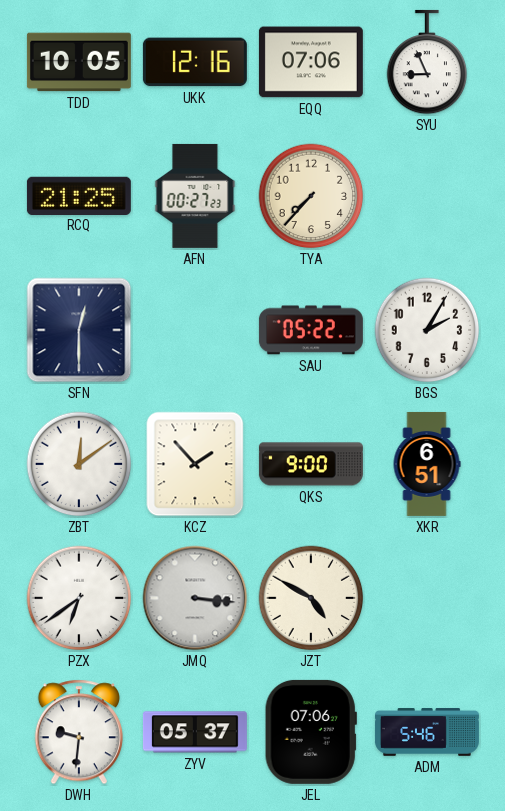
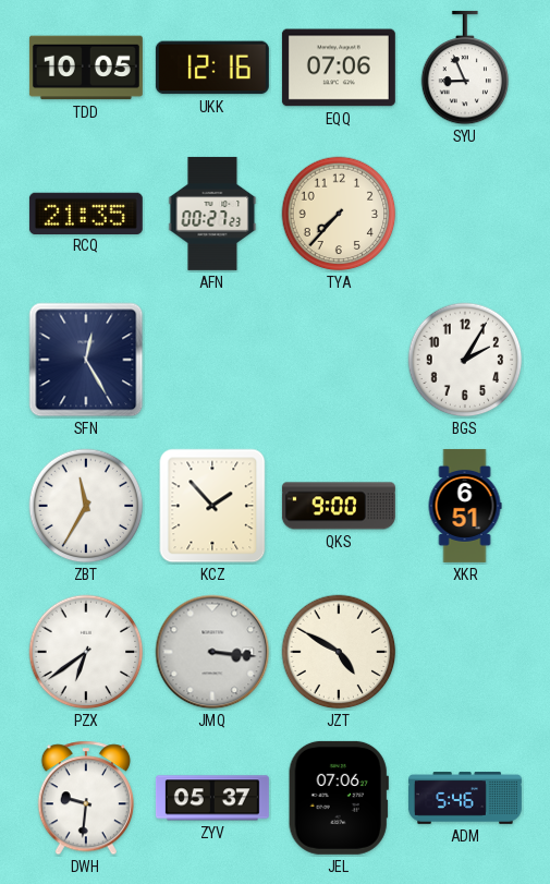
RCQ: 21:25 -> 21:35 (86, 213)
SFN: 12:30 -> 12:25 (86, 360)
SAU: 05:22 -> none (311, 330)
ZBT: 12:09 -> 11:35 (86, 506)
